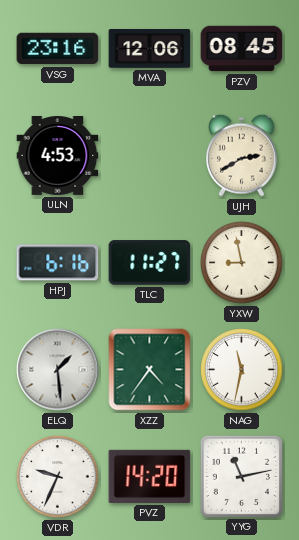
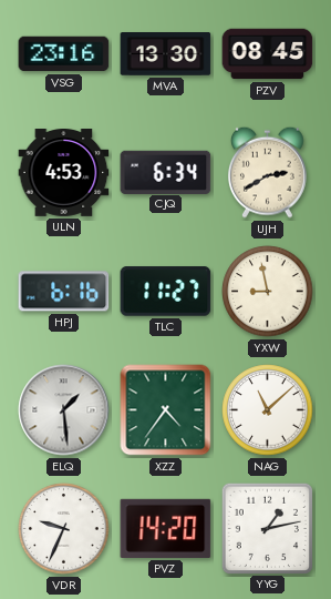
MVA: 12:06 -> 13:30 (166, 54)
CJQ: none -> 6:34 (166, 172)
NAG: 11:32 -> 11:08 (268, 410)
YYG: 11:13 -> 1:13 (267, 528)
